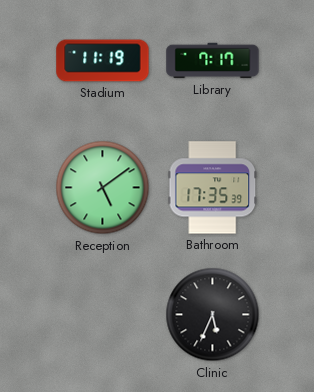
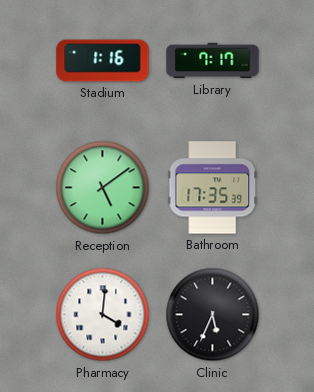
Stadium: 11:19 -> 1:16 (103, 61)
Pharmacy: none -> 4:01 (103, 315)
